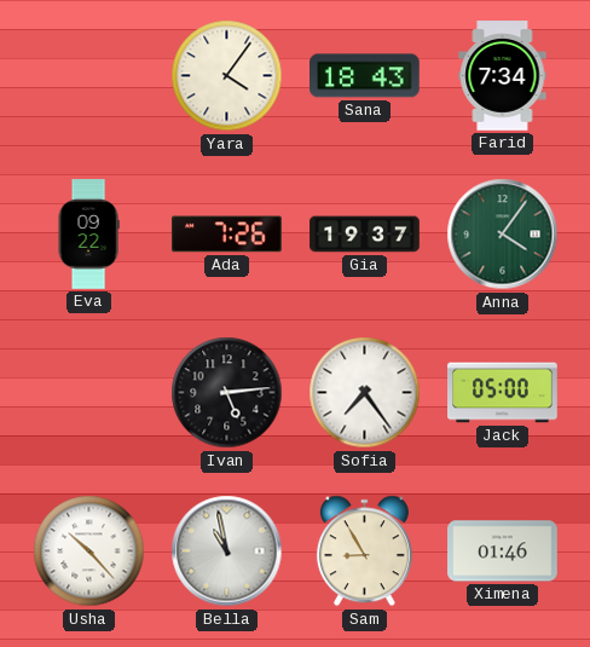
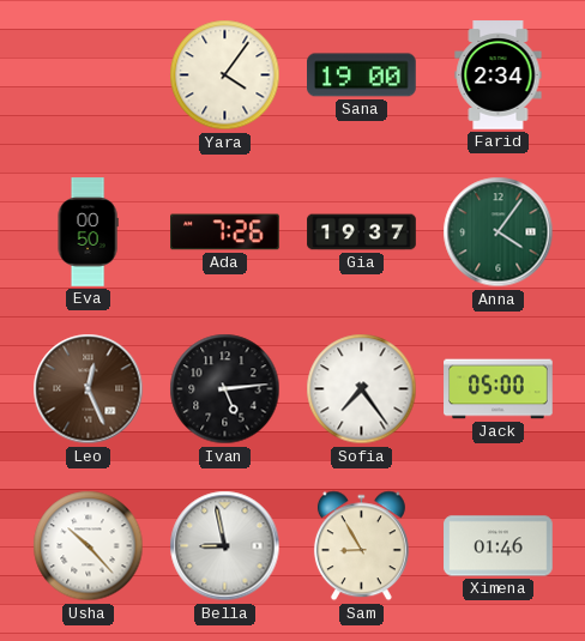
Sana: 18:43 -> 19:00 (362, 75)
Farid: 7:34 -> 2:34 (499, 75)
Eva: 09:22 -> 00:50 (88, 232)
Leo: none -> 12:26 (89, 389)
Bella: 10:58 -> 8:58 (225, 546)
